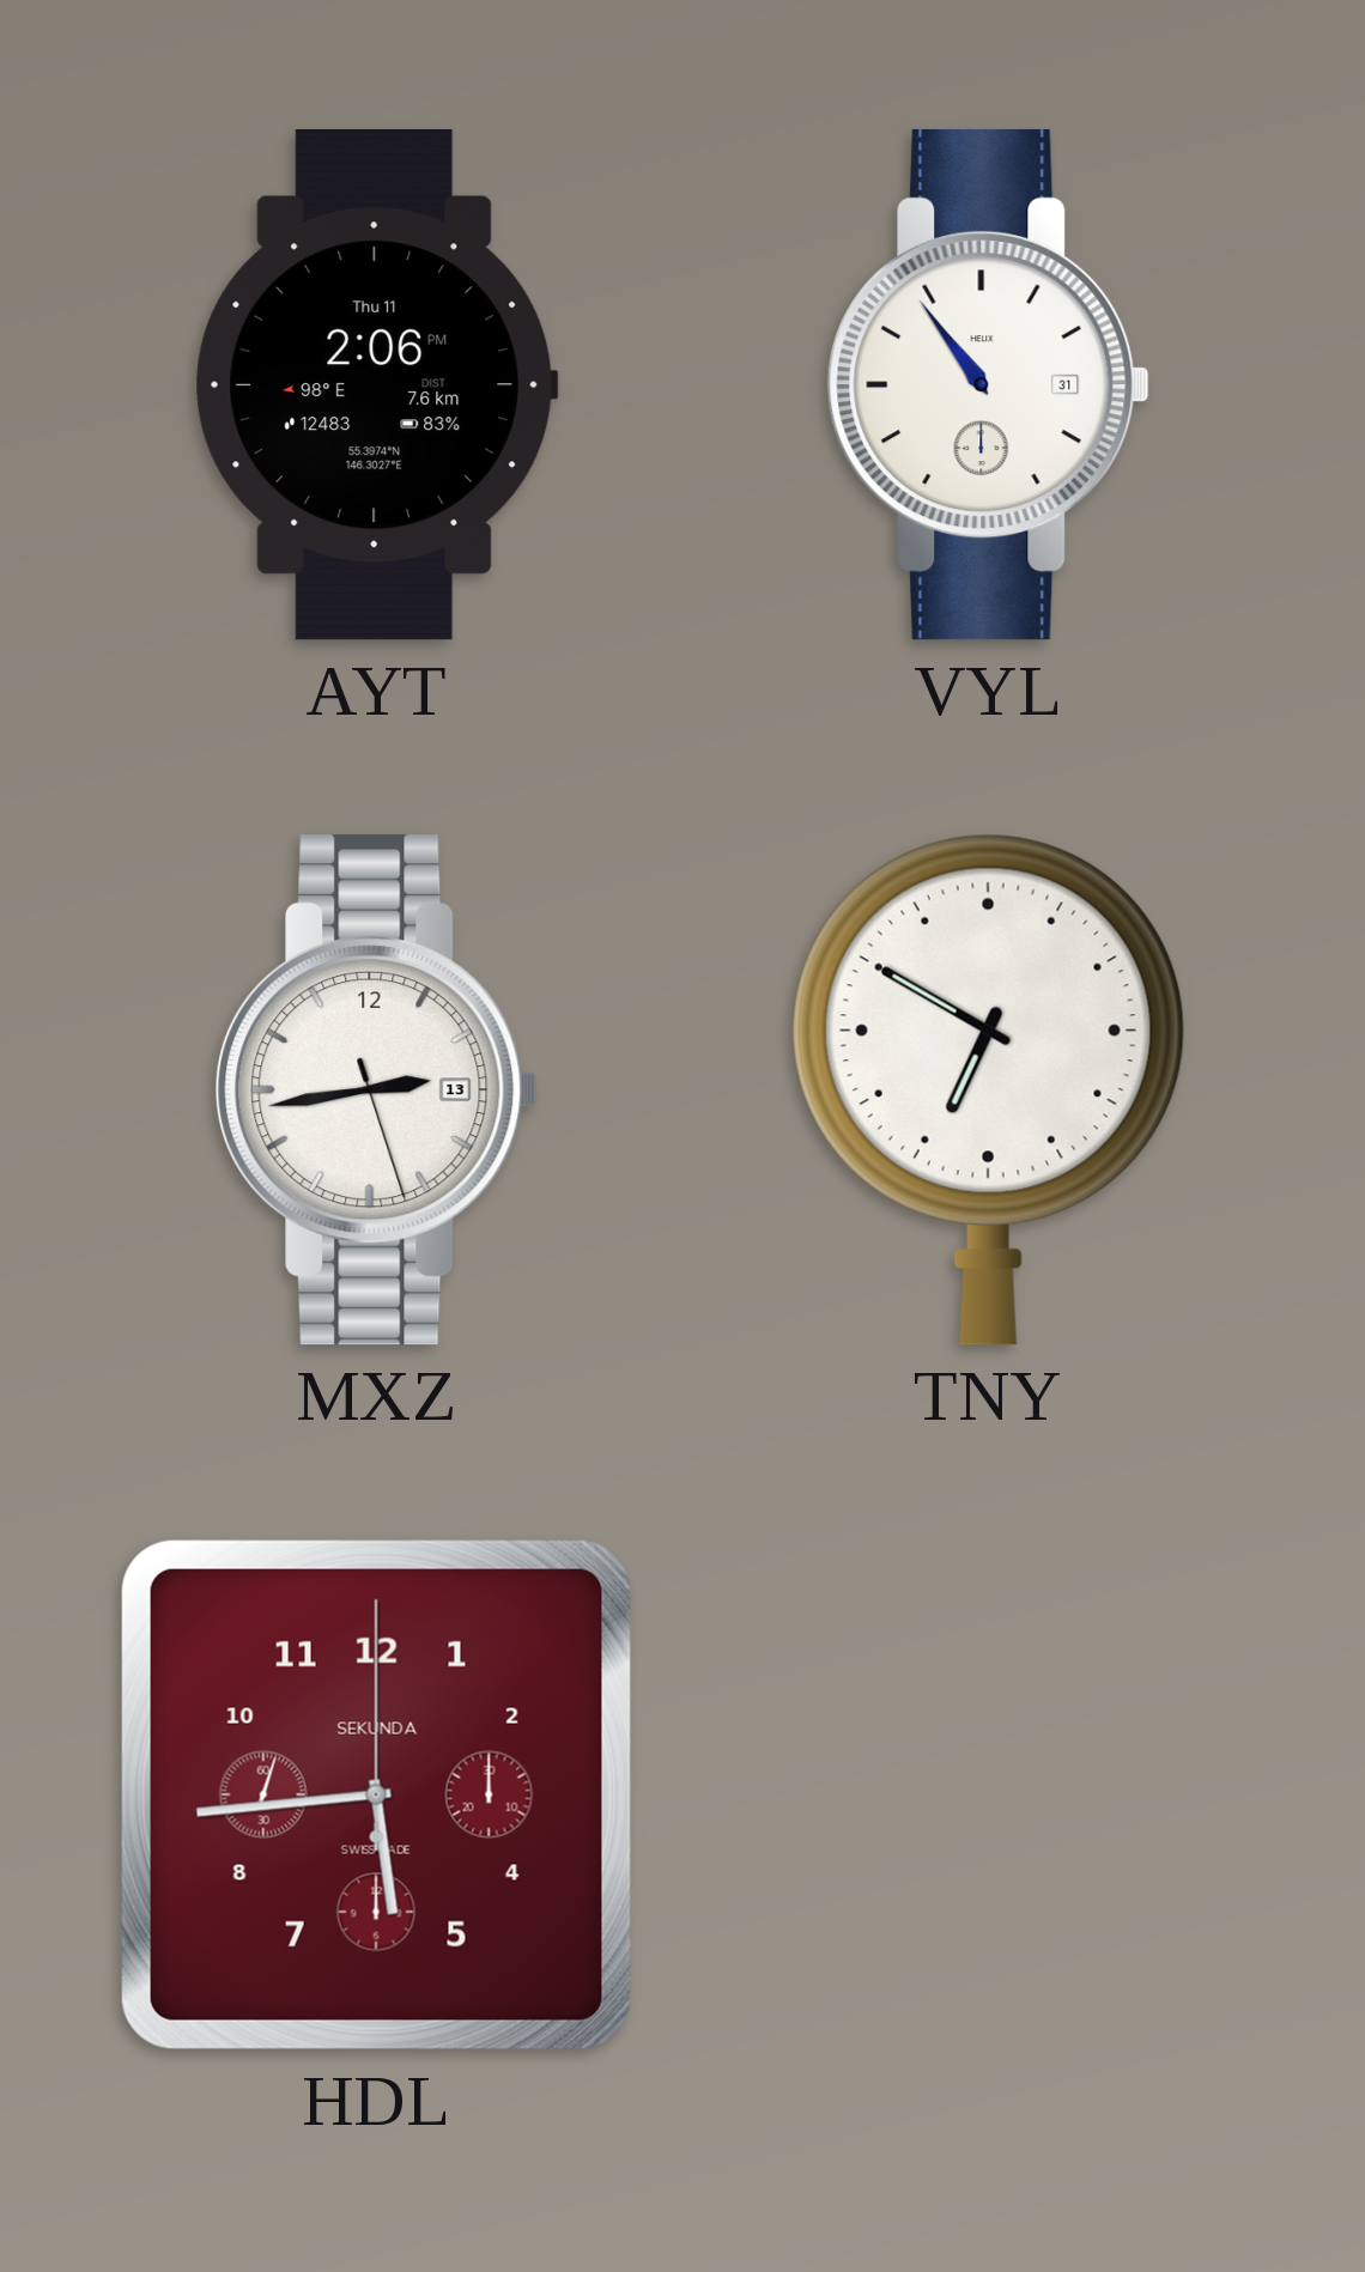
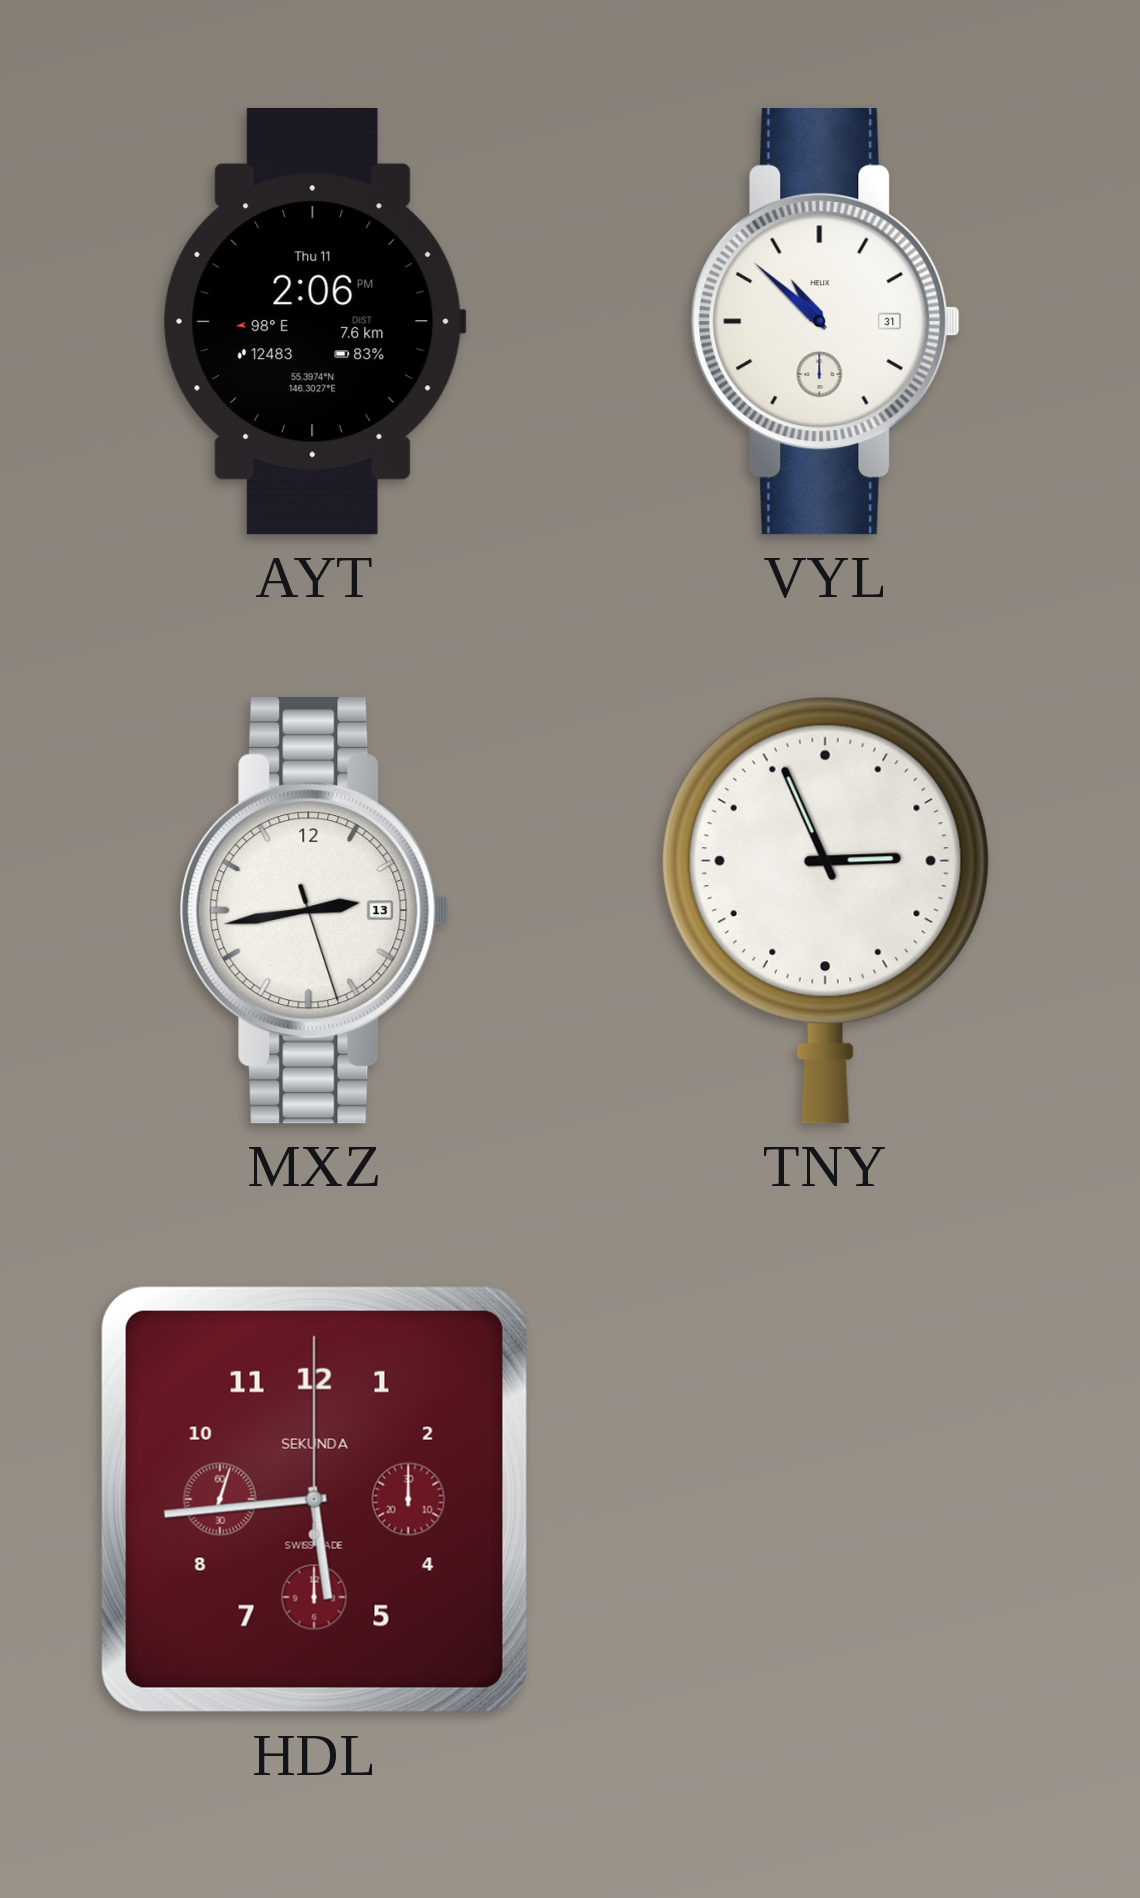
VYL: 10:54 -> 10:52 (825, 321)
TNY: 6:50 -> 2:56 (825, 910)
